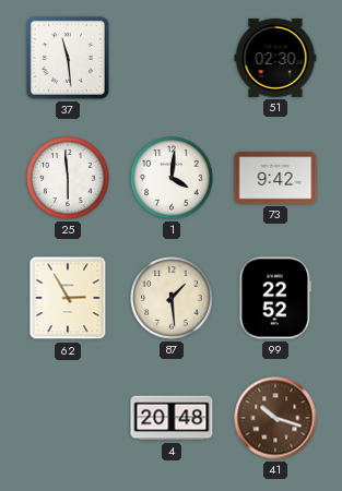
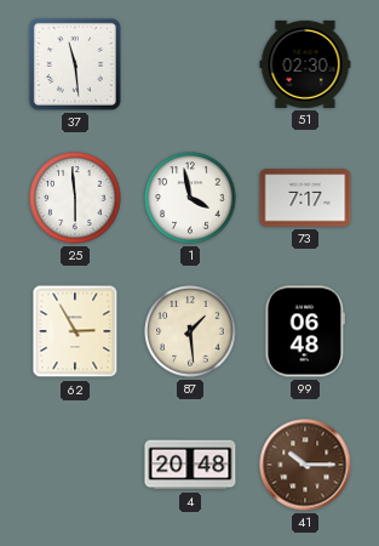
1: 4:01 -> 3:58 (190, 198)
73: 9:42 -> 7:17 (305, 198)
99: 22:52 -> 06:48 (305, 331)
41: 10:18 -> 10:15 (305, 465)
